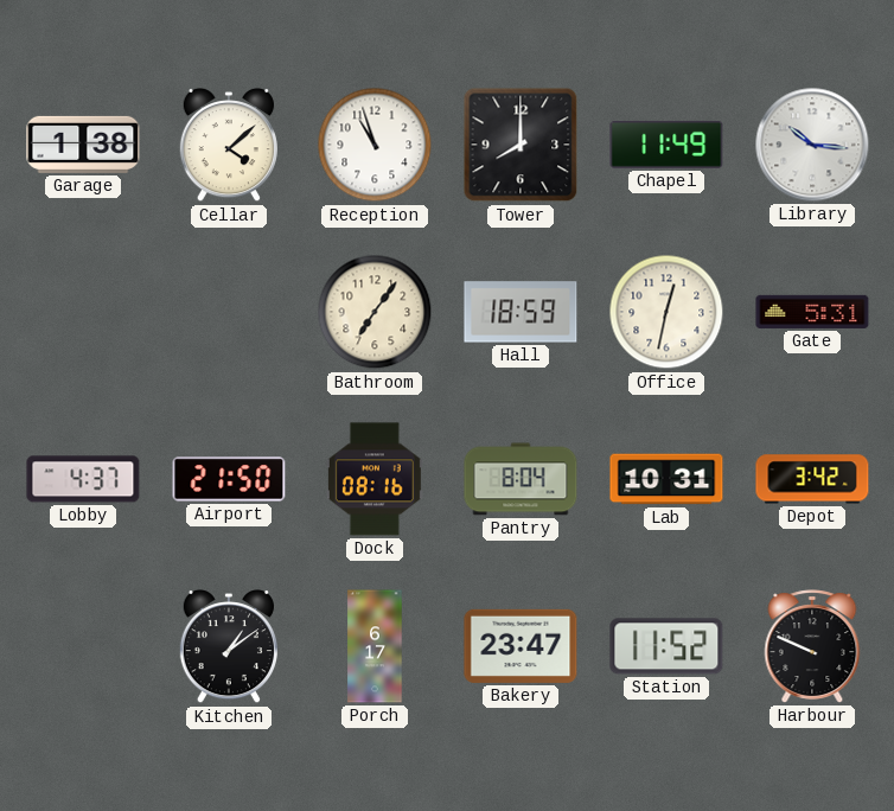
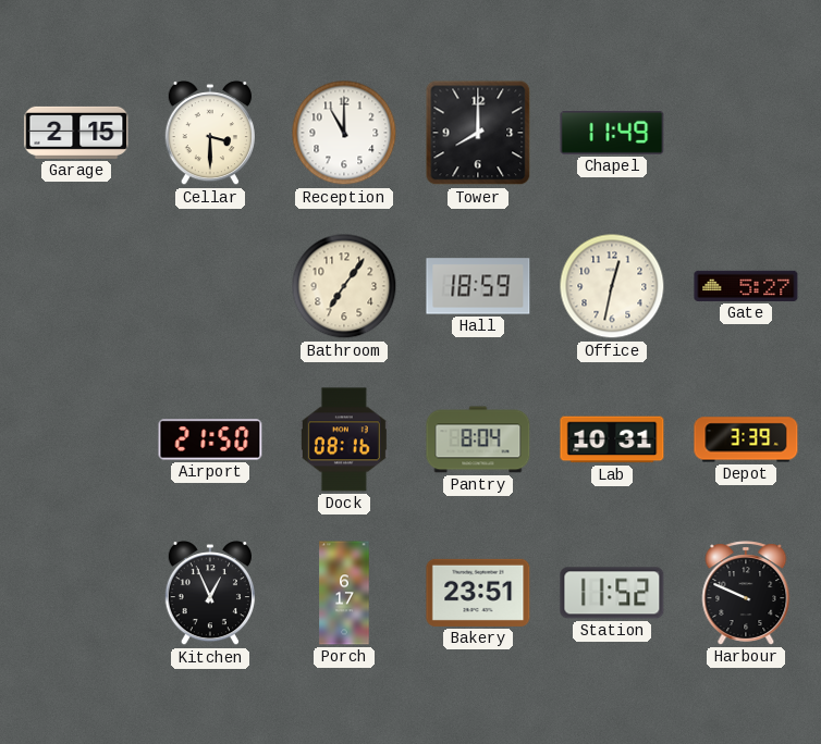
Garage: 1:38 -> 2:15 (76, 133)
Cellar: 4:08 -> 3:30 (210, 134)
Reception: 10:57 -> 11:00 (344, 133)
Library: 10:16 -> none (812, 145)
Gate: 5:31 -> 5:27 (746, 286)
Lobby: 4:37 -> none (83, 479)
Depot: 3:42 -> 3:39 (746, 439)
Kitchen: 1:09 -> 12:56 (210, 594)
Bakery: 23:47 -> 23:51 (478, 593)
